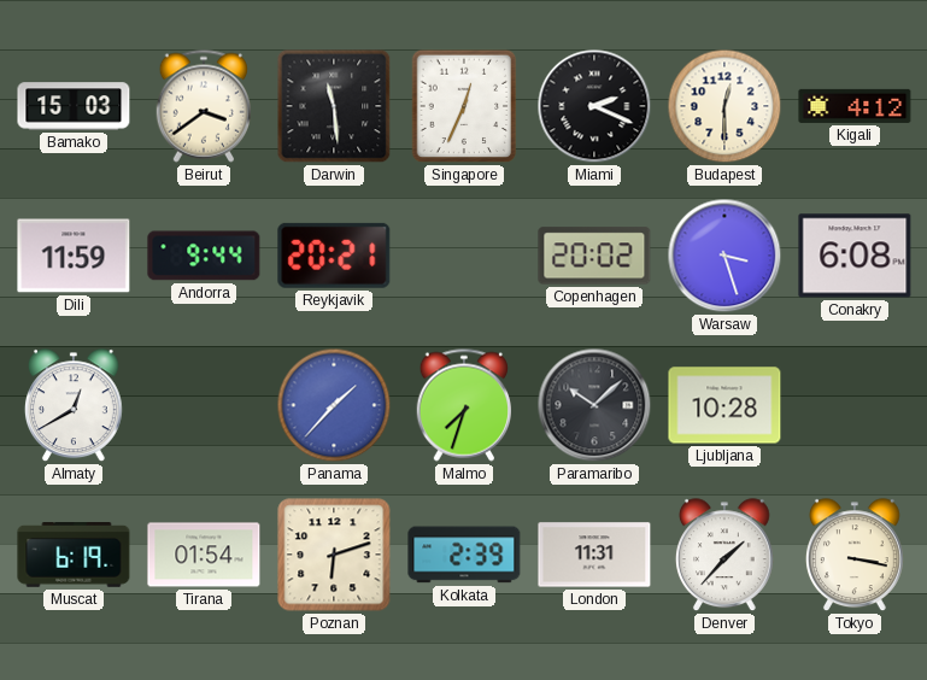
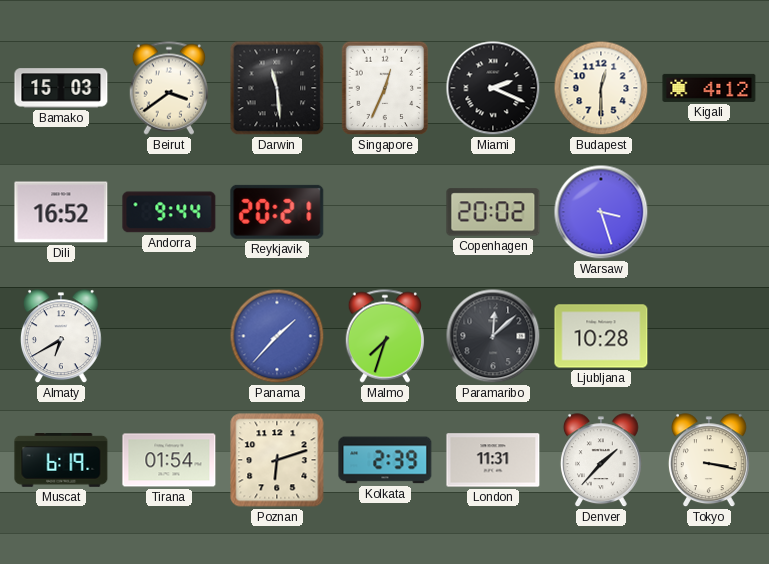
Dili: 11:59 -> 16:52 (61, 212)
Conakry: 6:08 -> none (855, 256)
Almaty: 12:40 -> 6:40 (61, 337)
Paramaribo: 10:08 -> 12:08 (493, 336)
